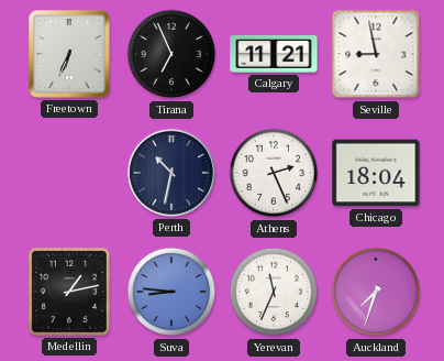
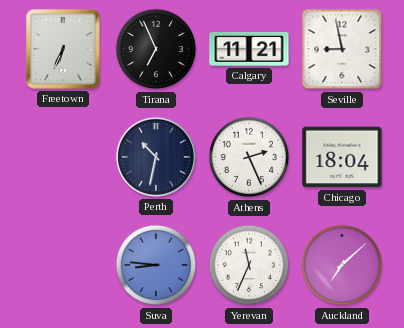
Medellin: 1:13 -> none (69, 292)
Auckland: 7:33 -> 7:08 (342, 265)
